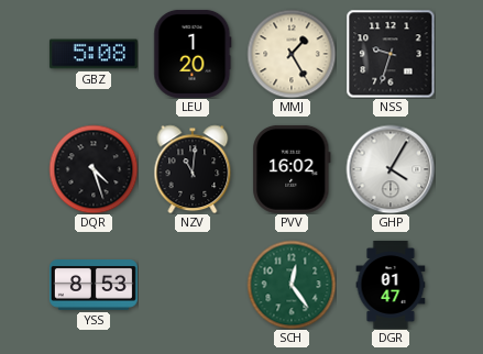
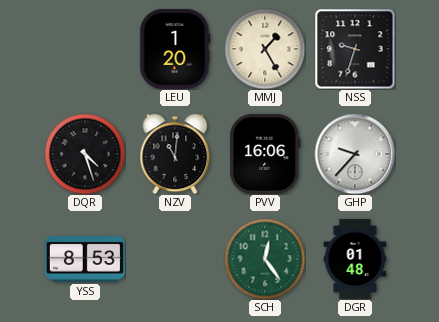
GBZ: 5:08 -> none (94, 54)
PVV: 16:02 -> 16:06 (265, 154)
GHP: 4:05 -> 9:37 (355, 154)
DGR: 01:47 -> 01:48 (355, 259)
